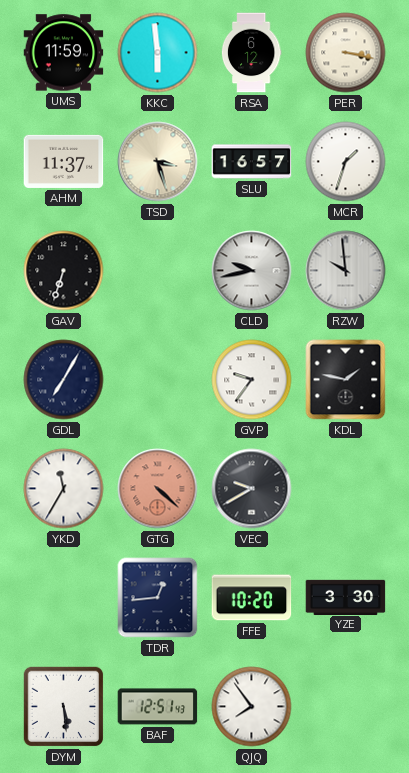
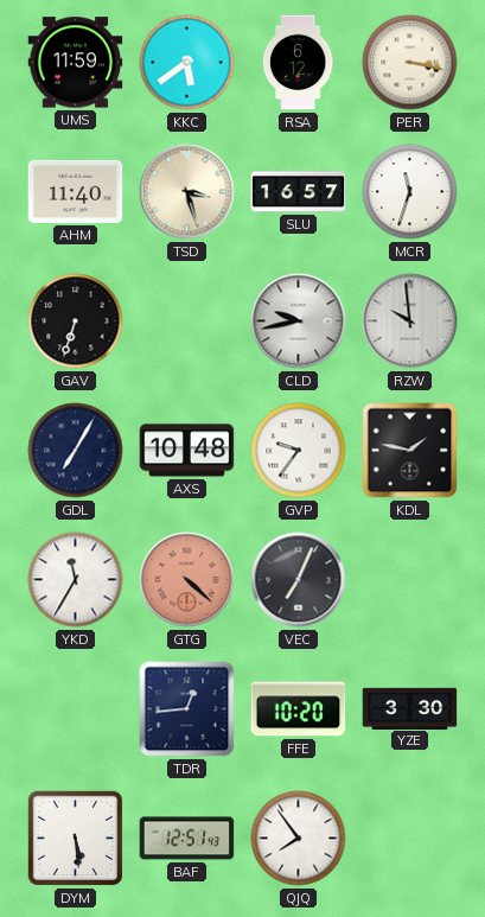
KKC: 5:59 -> 5:39 (187, 63)
AHM: 11:37 -> 11:40 (76, 191)
MCR: 1:33 -> 11:33 (410, 192)
AXS: none -> 10:48 (187, 451)
VEC: 9:40 -> 7:04 (299, 580)
